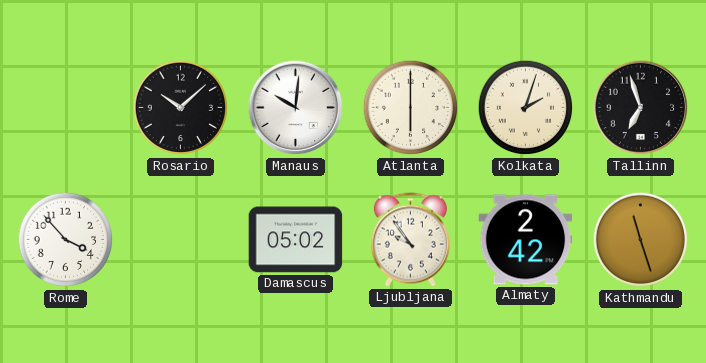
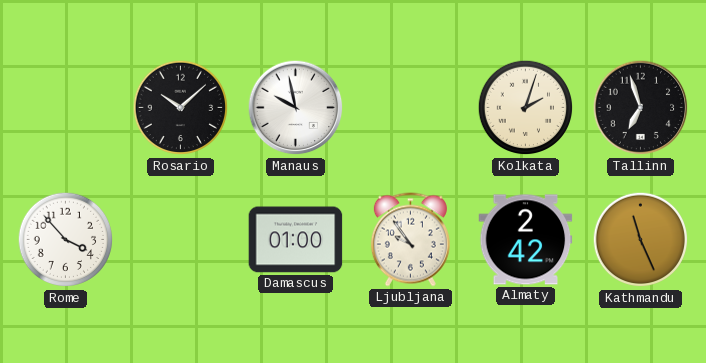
Manaus: 10:01 -> 9:58 (296, 108)
Atlanta: 6:00 -> none (411, 108)
Damascus: 05:02 -> 01:00 (296, 240)
Kathmandu: 11:27 -> 11:26 (641, 240)
